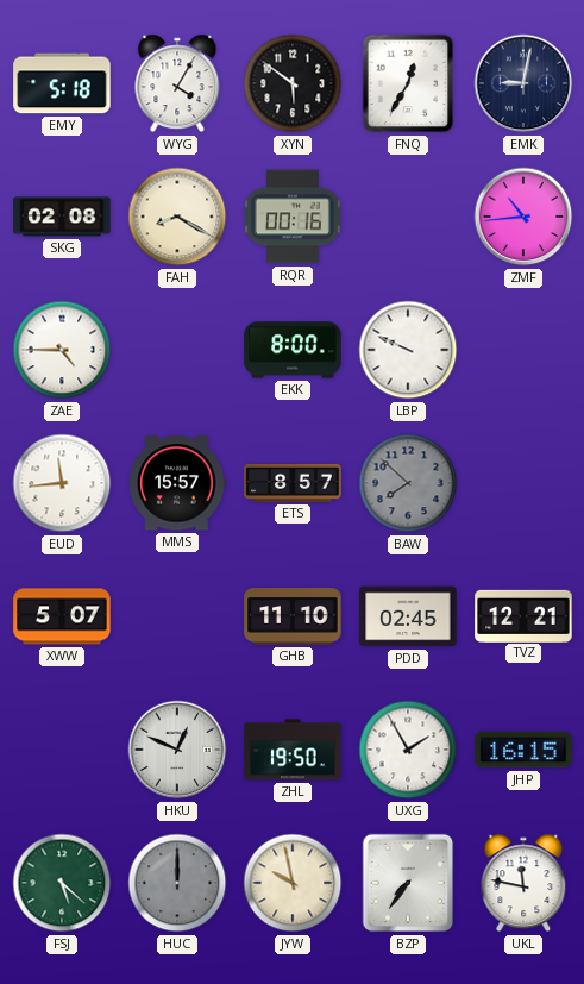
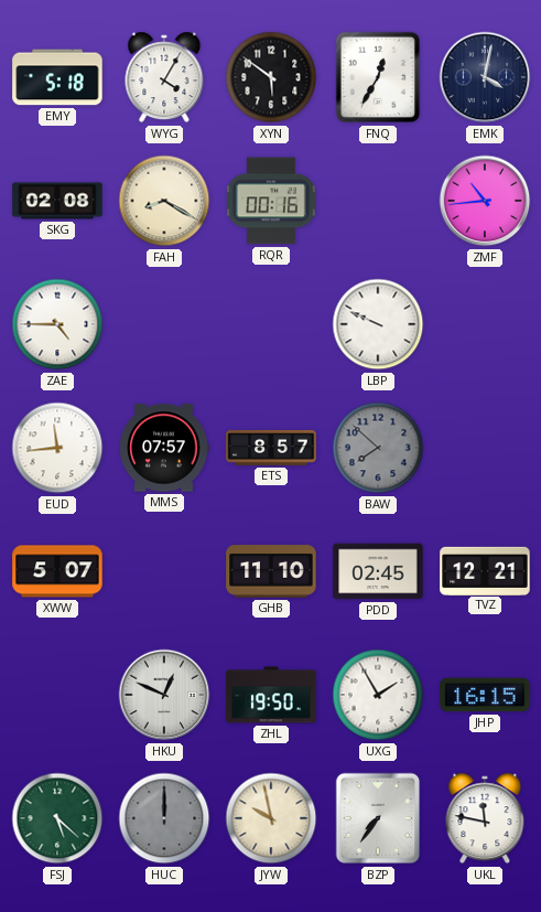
EMK: 9:02 -> 4:02 (485, 77)
EKK: 8:00 -> none (293, 350)
MMS: 15:57 -> 07:57 (164, 448)
